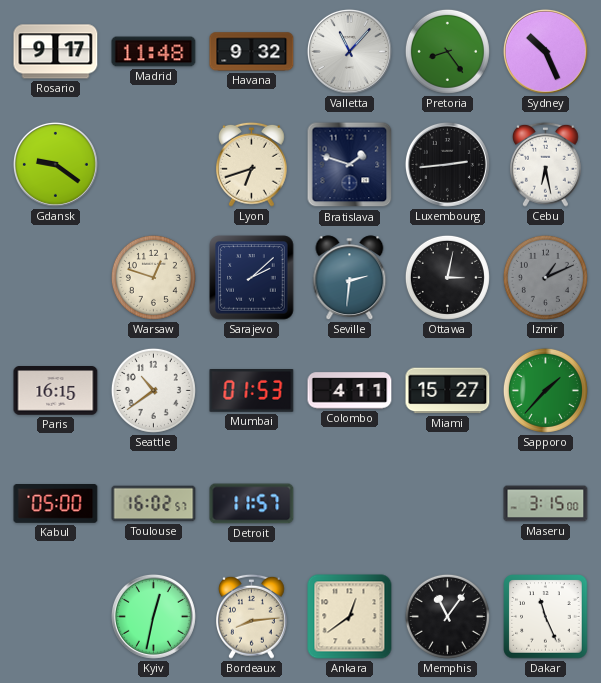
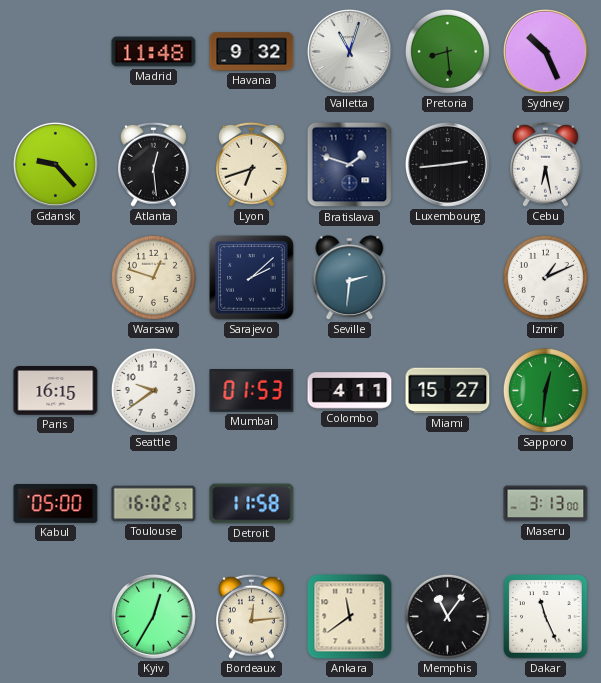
Rosario: 9:17 -> none (56, 52)
Valletta: 11:07 -> 11:03 (349, 51)
Pretoria: 8:24 -> 8:29 (447, 51)
Gdansk: 9:21 -> 9:23 (55, 164)
Atlanta: none -> 12:29 (154, 164)
Ottawa: 3:02 -> none (447, 277)
Izmir dial: grey -> white (545, 277)
Seattle: 10:39 -> 9:39 (153, 390)
Sapporo: 1:37 -> 12:31 (545, 390)
Detroit: 11:57 -> 11:58 (252, 504)
Maseru: 3:15 -> 3:13 (546, 504)
Kyiv: 12:32 -> 12:35 (153, 616)
Bordeaux: 8:14 -> 12:14 (252, 616)
Ankara: 12:39 -> 11:39 (350, 617)
